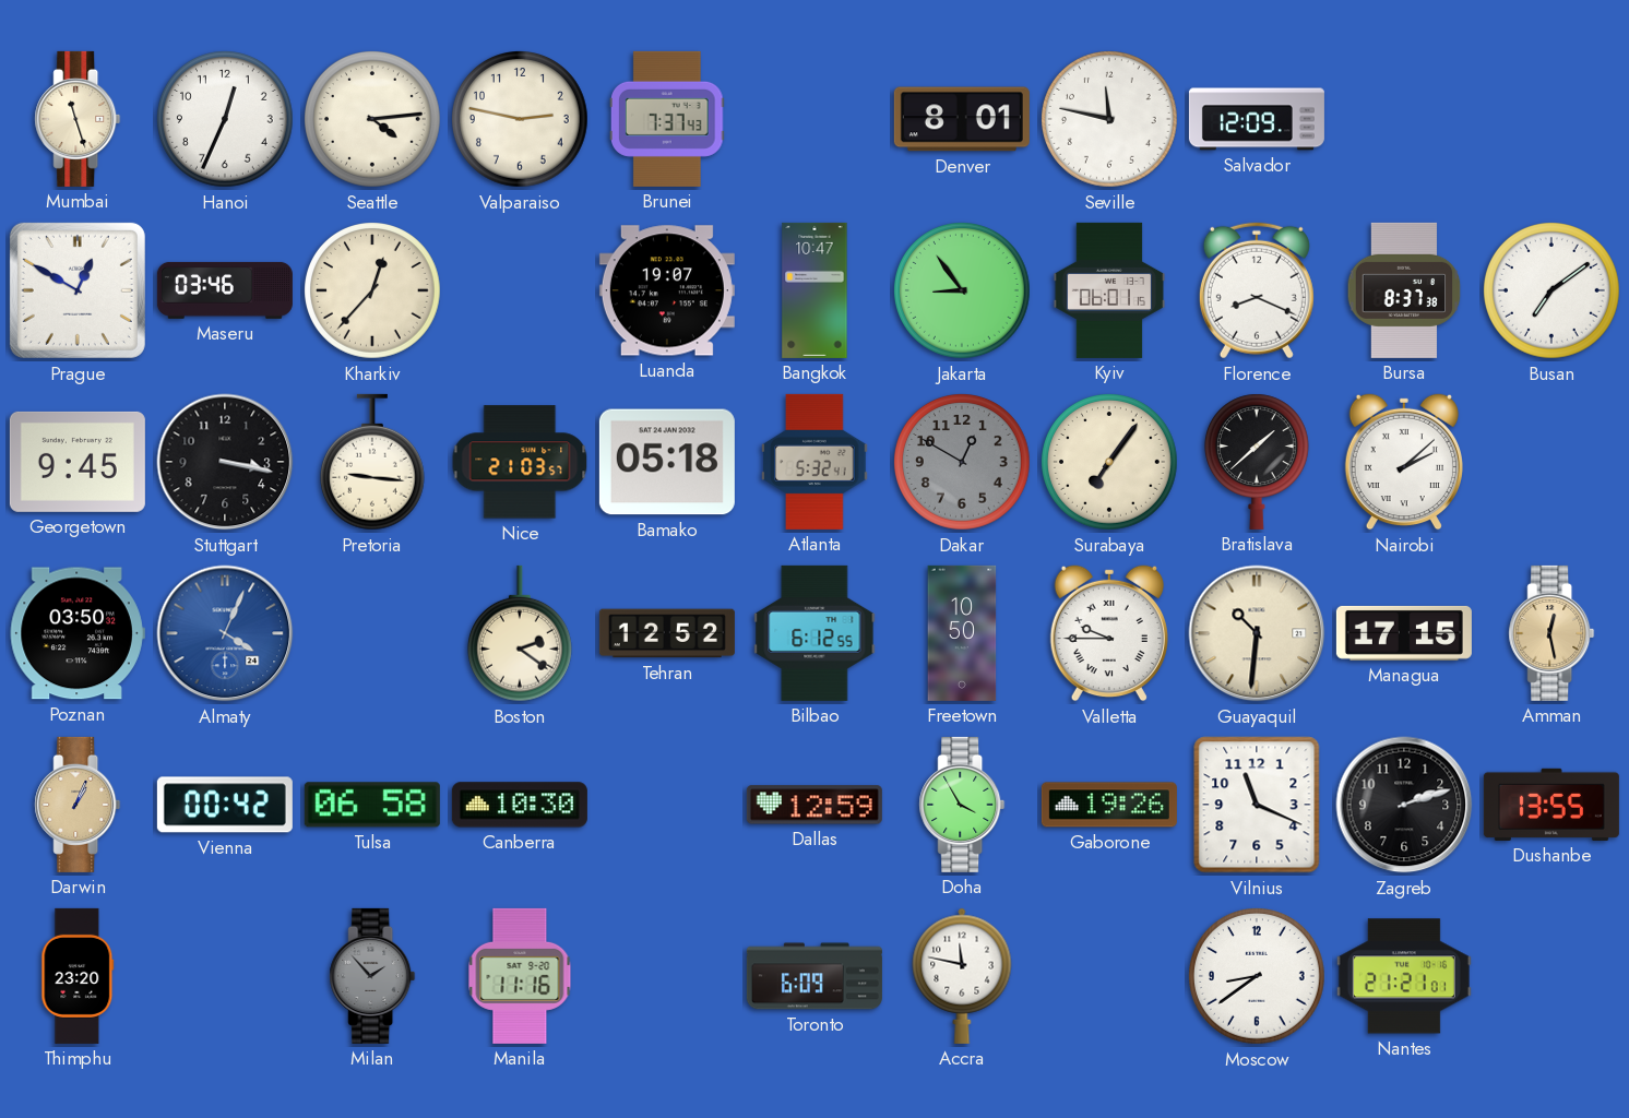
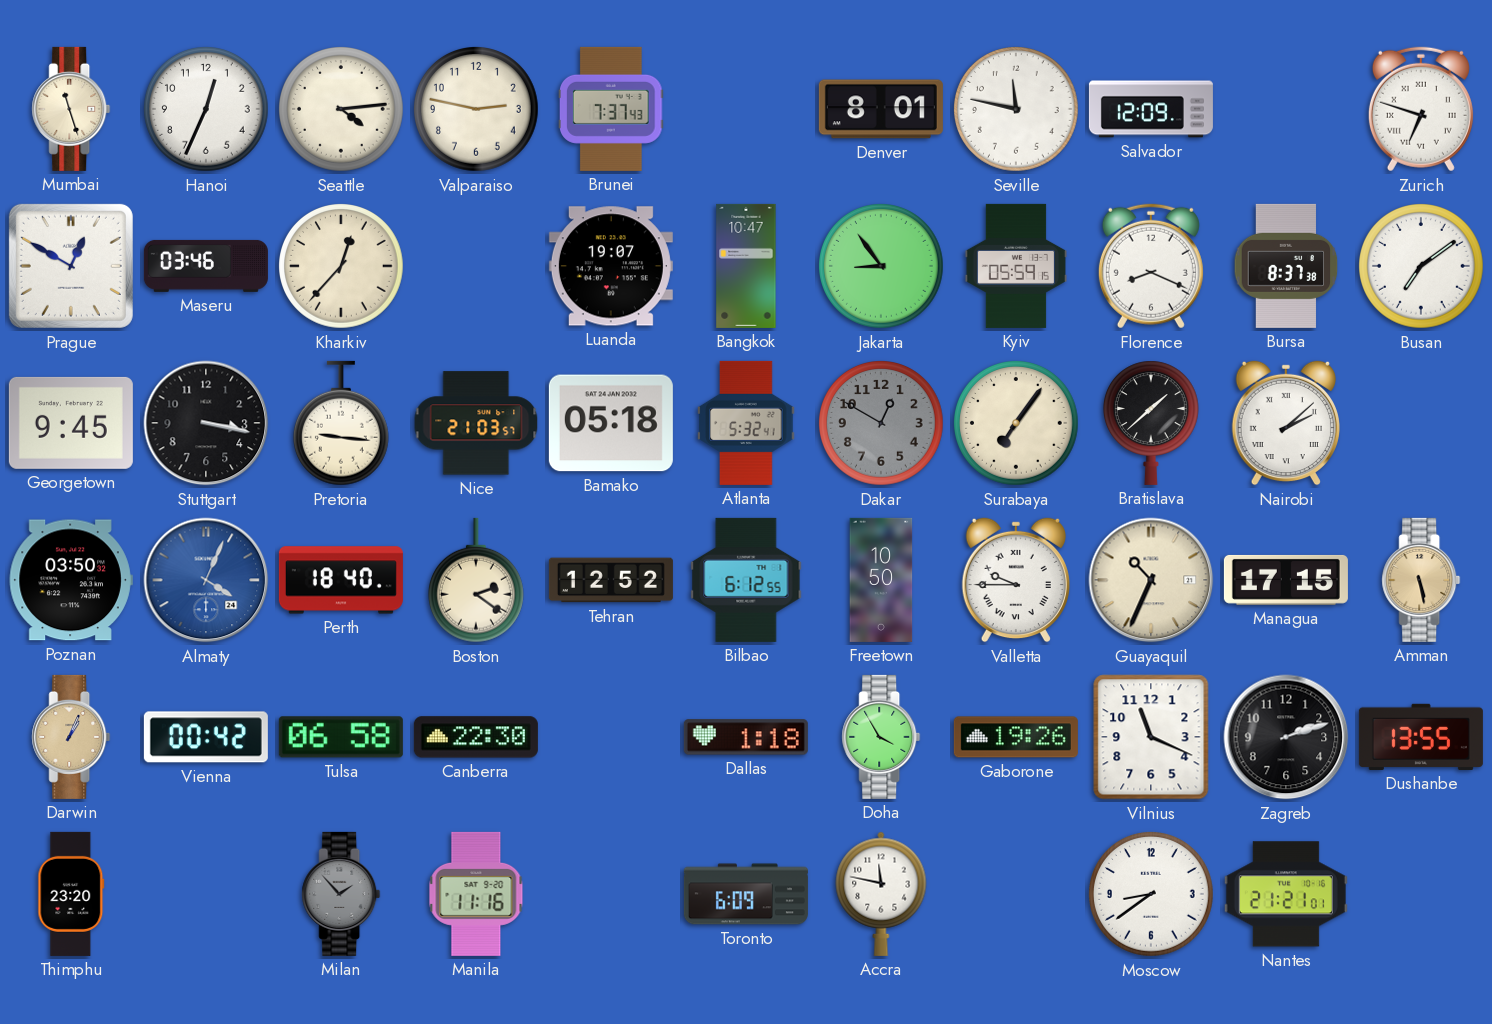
Zurich: none -> 6:48 (1421, 109)
Kyiv: 06:01 -> 05:59 (1015, 266)
Perth: none -> 18:40 (341, 580)
Guayaquil: 10:31 -> 10:34 (1151, 580)
Amman: 12:28 -> 5:28 (1421, 580)
Canberra: 10:30 -> 22:30 (476, 737)
Dallas: 12:59 -> 1:18 (746, 737)
